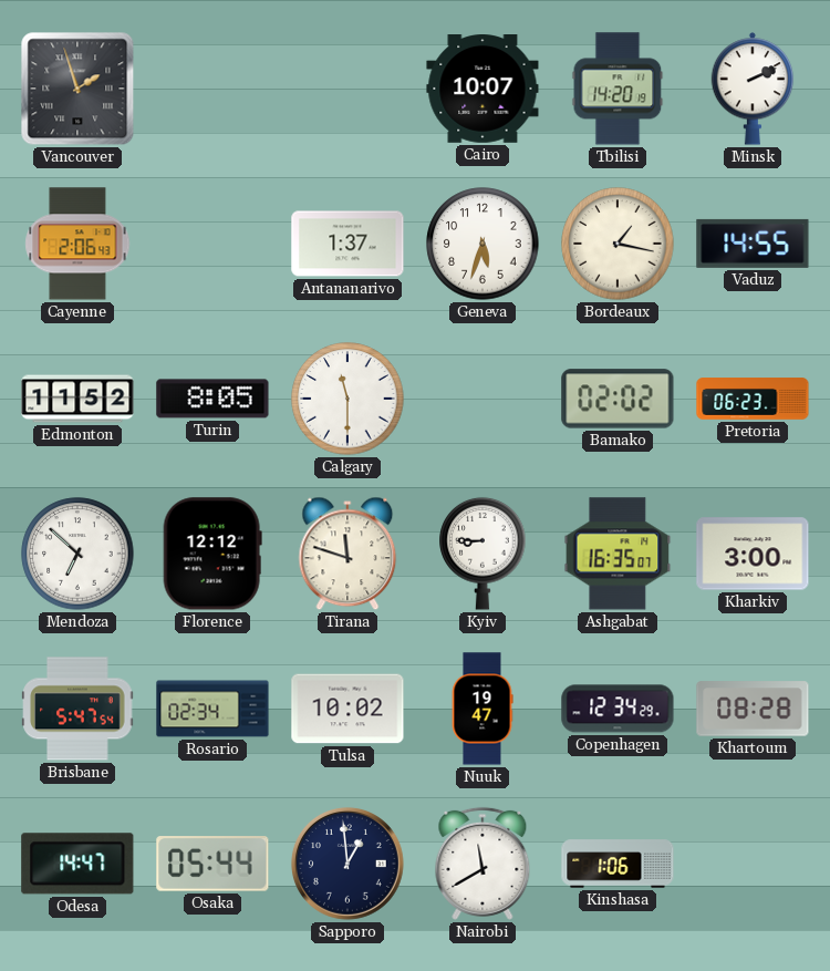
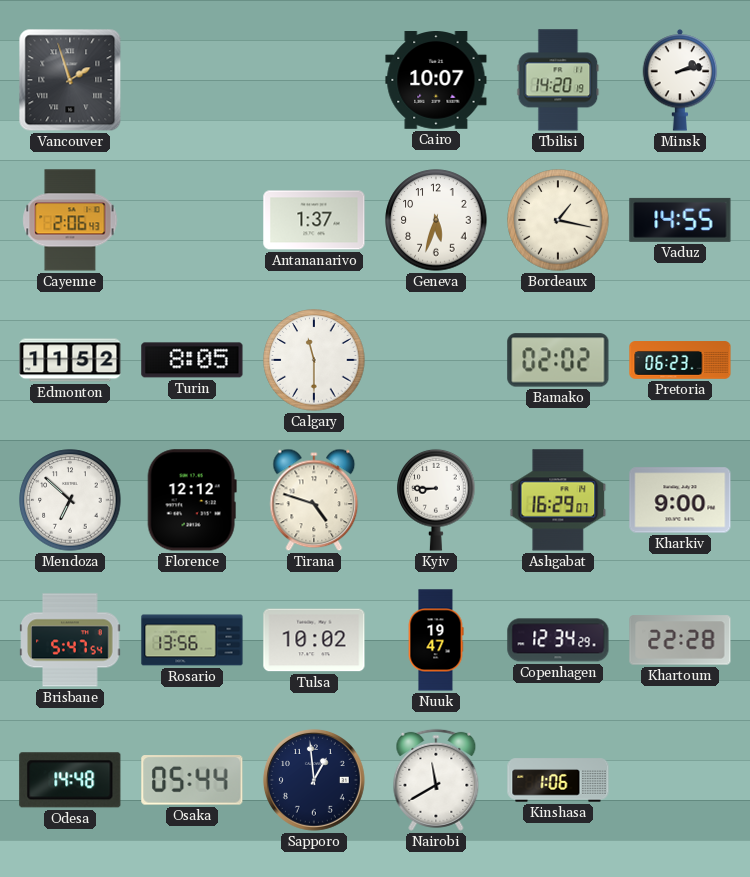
Minsk: 2:11 -> 2:13 (680, 80)
Tirana: 11:48 -> 4:48 (314, 500)
Ashgabat: 16:35 -> 16:29 (558, 500)
Kharkiv: 3:00 -> 9:00 (680, 500)
Rosario: 02:34 -> 13:56 (192, 640)
Khartoum: 08:28 -> 22:28 (680, 640)
Odesa: 14:47 -> 14:48 (70, 780)
